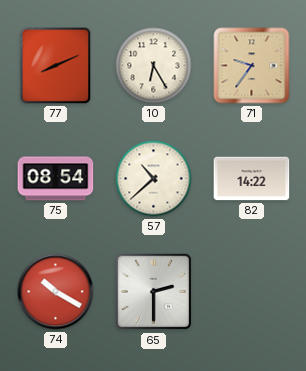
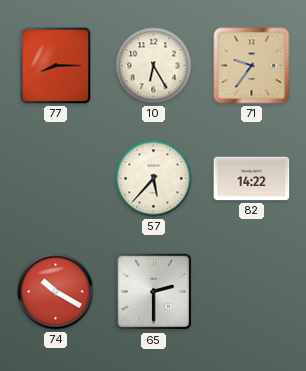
77: 8:11 -> 8:15 (56, 66)
75: 08:54 -> none (56, 179)
57: 10:38 -> 5:37 (154, 179)
